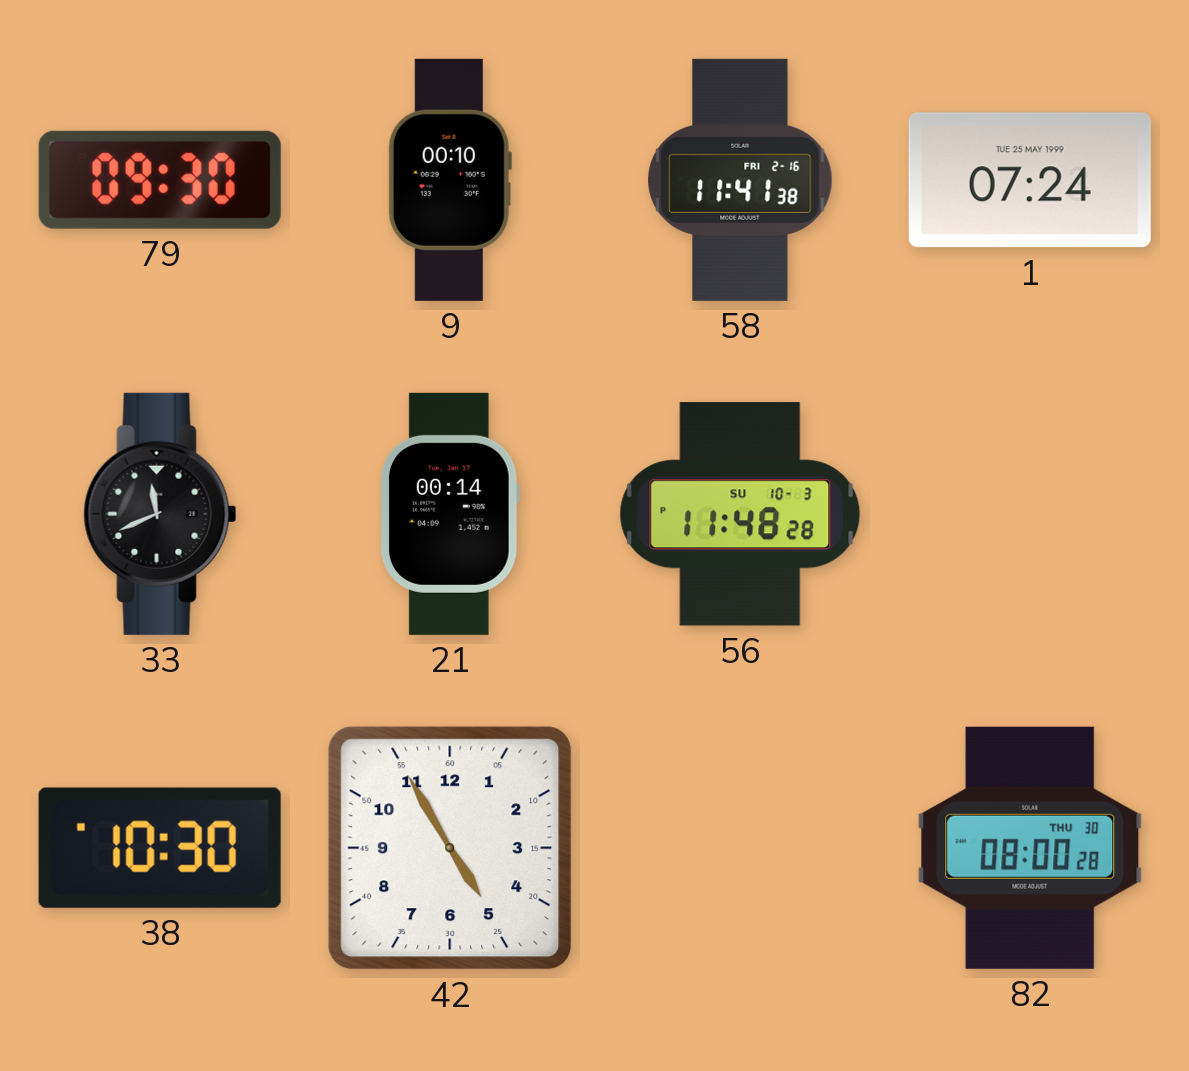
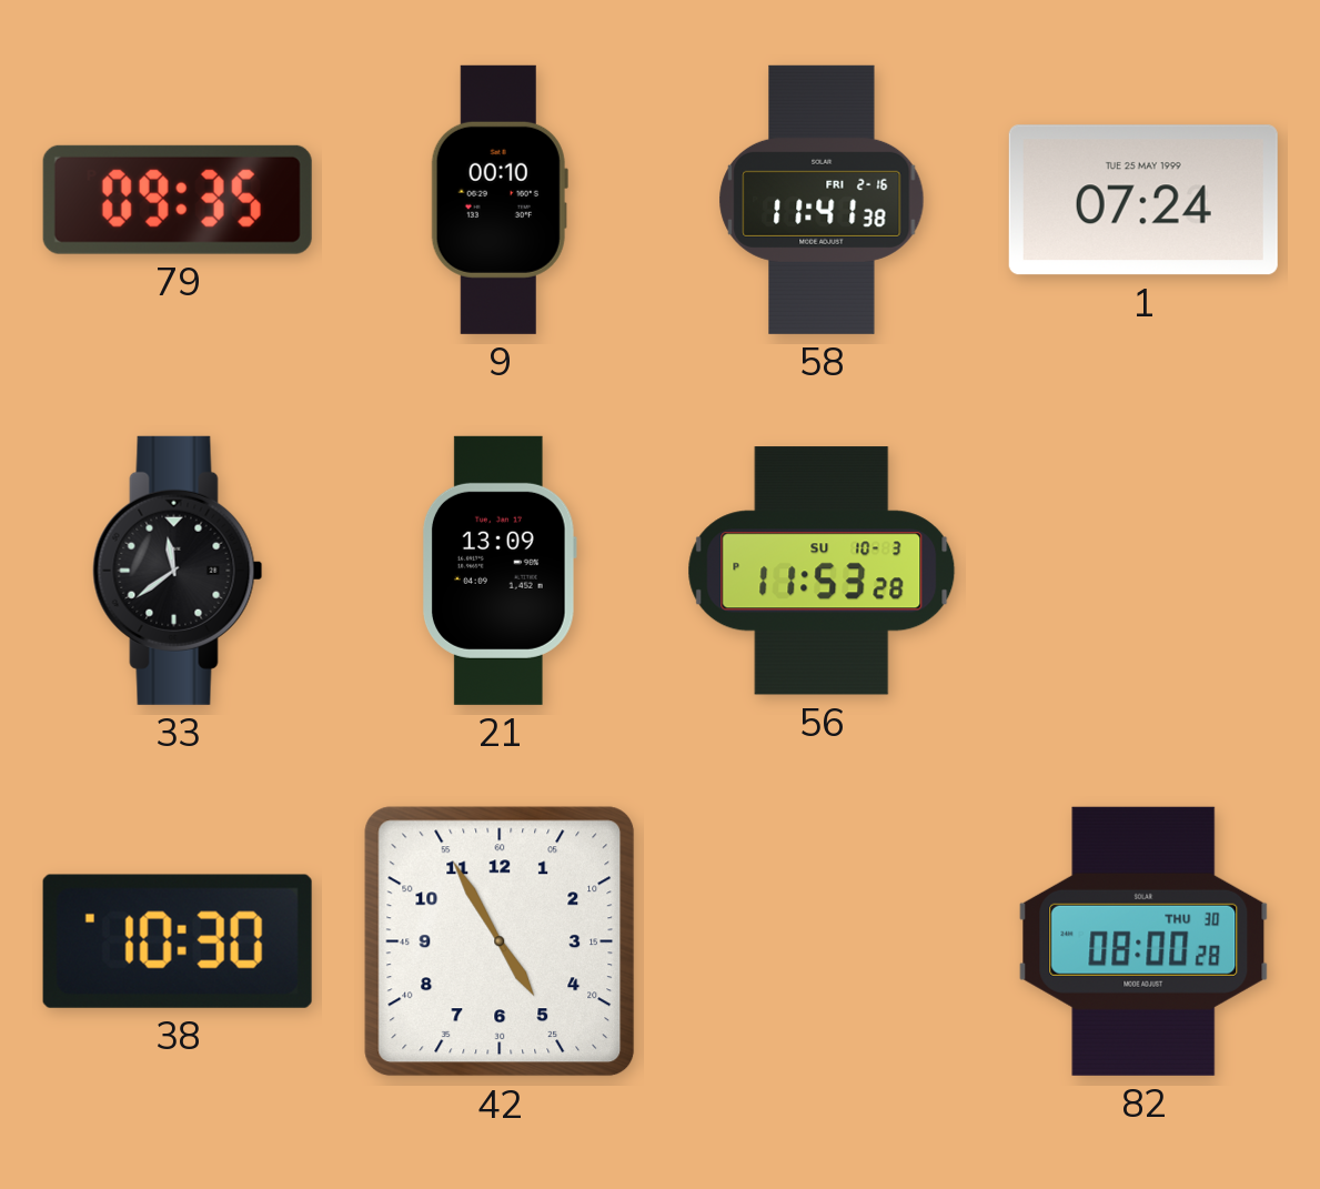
79: 09:30 -> 09:35 (178, 200)
33: 11:41 -> 11:39 (178, 571)
21: 00:14 -> 13:09 (500, 571)
56: 11:48 -> 11:53 (822, 571)
